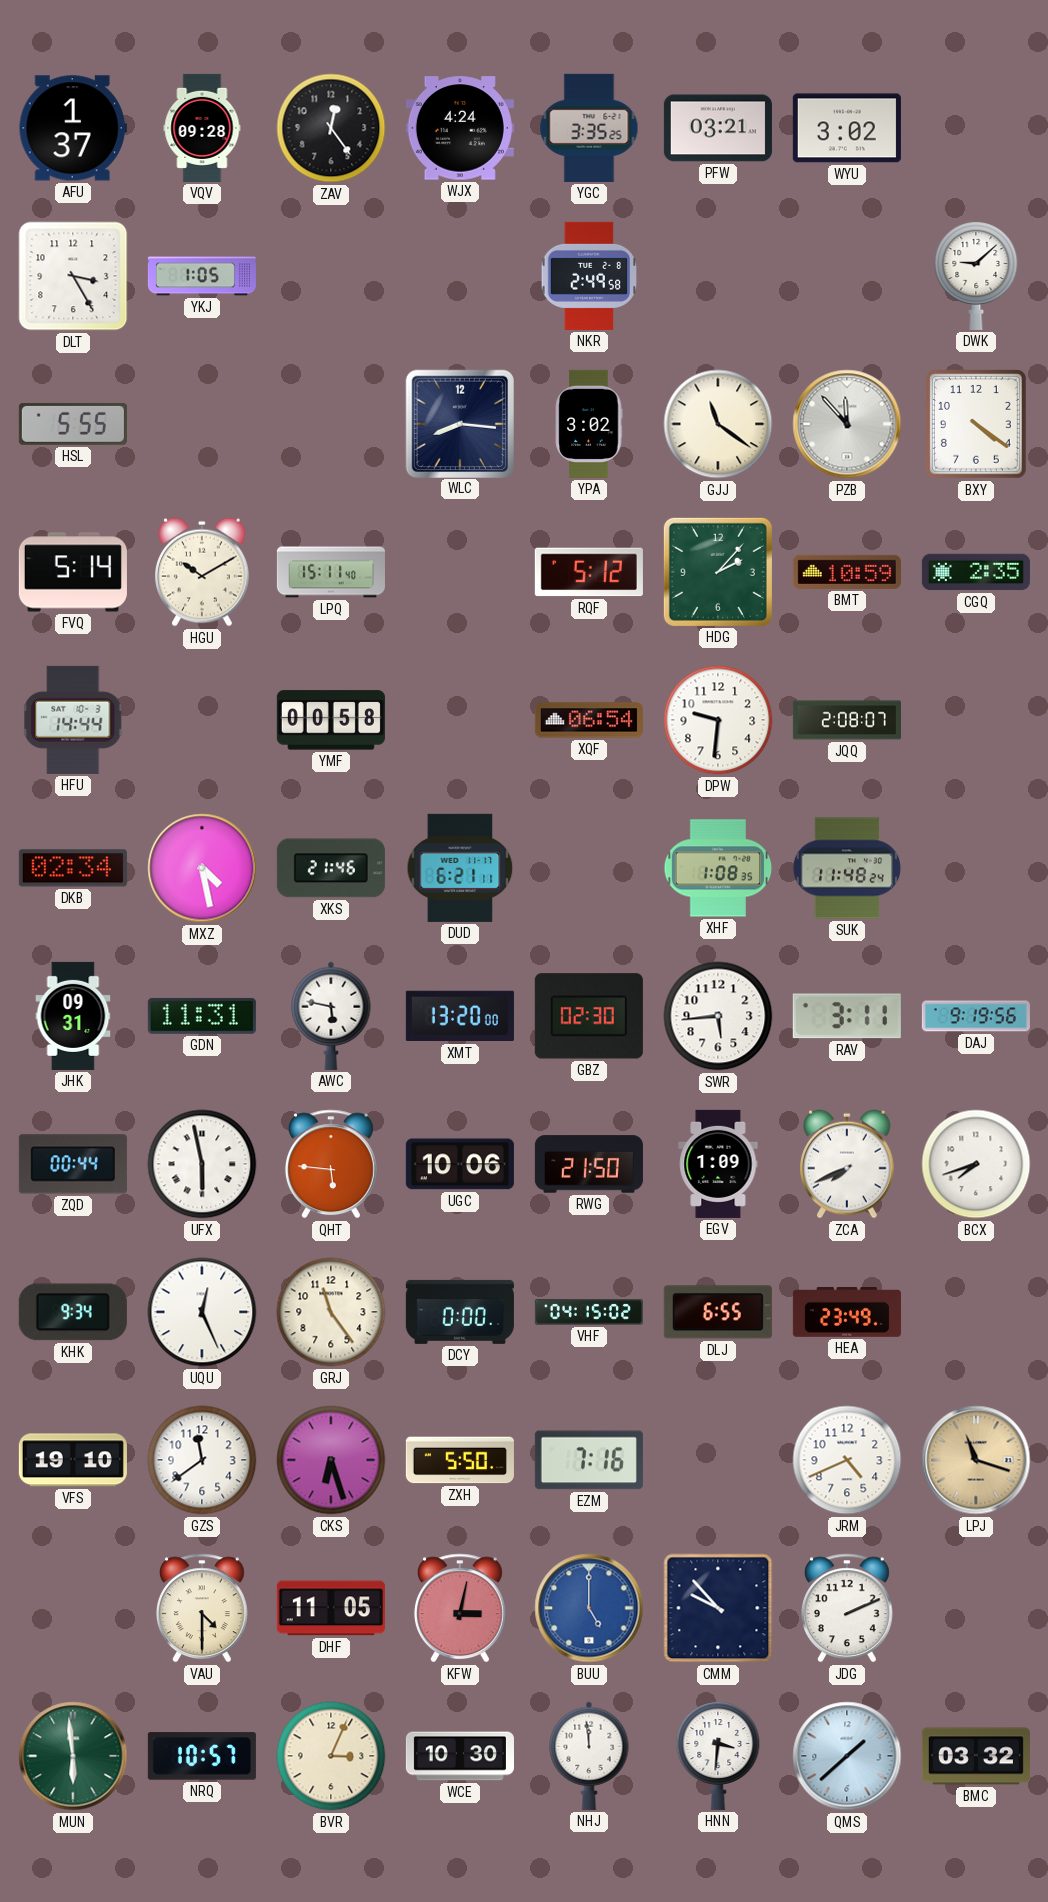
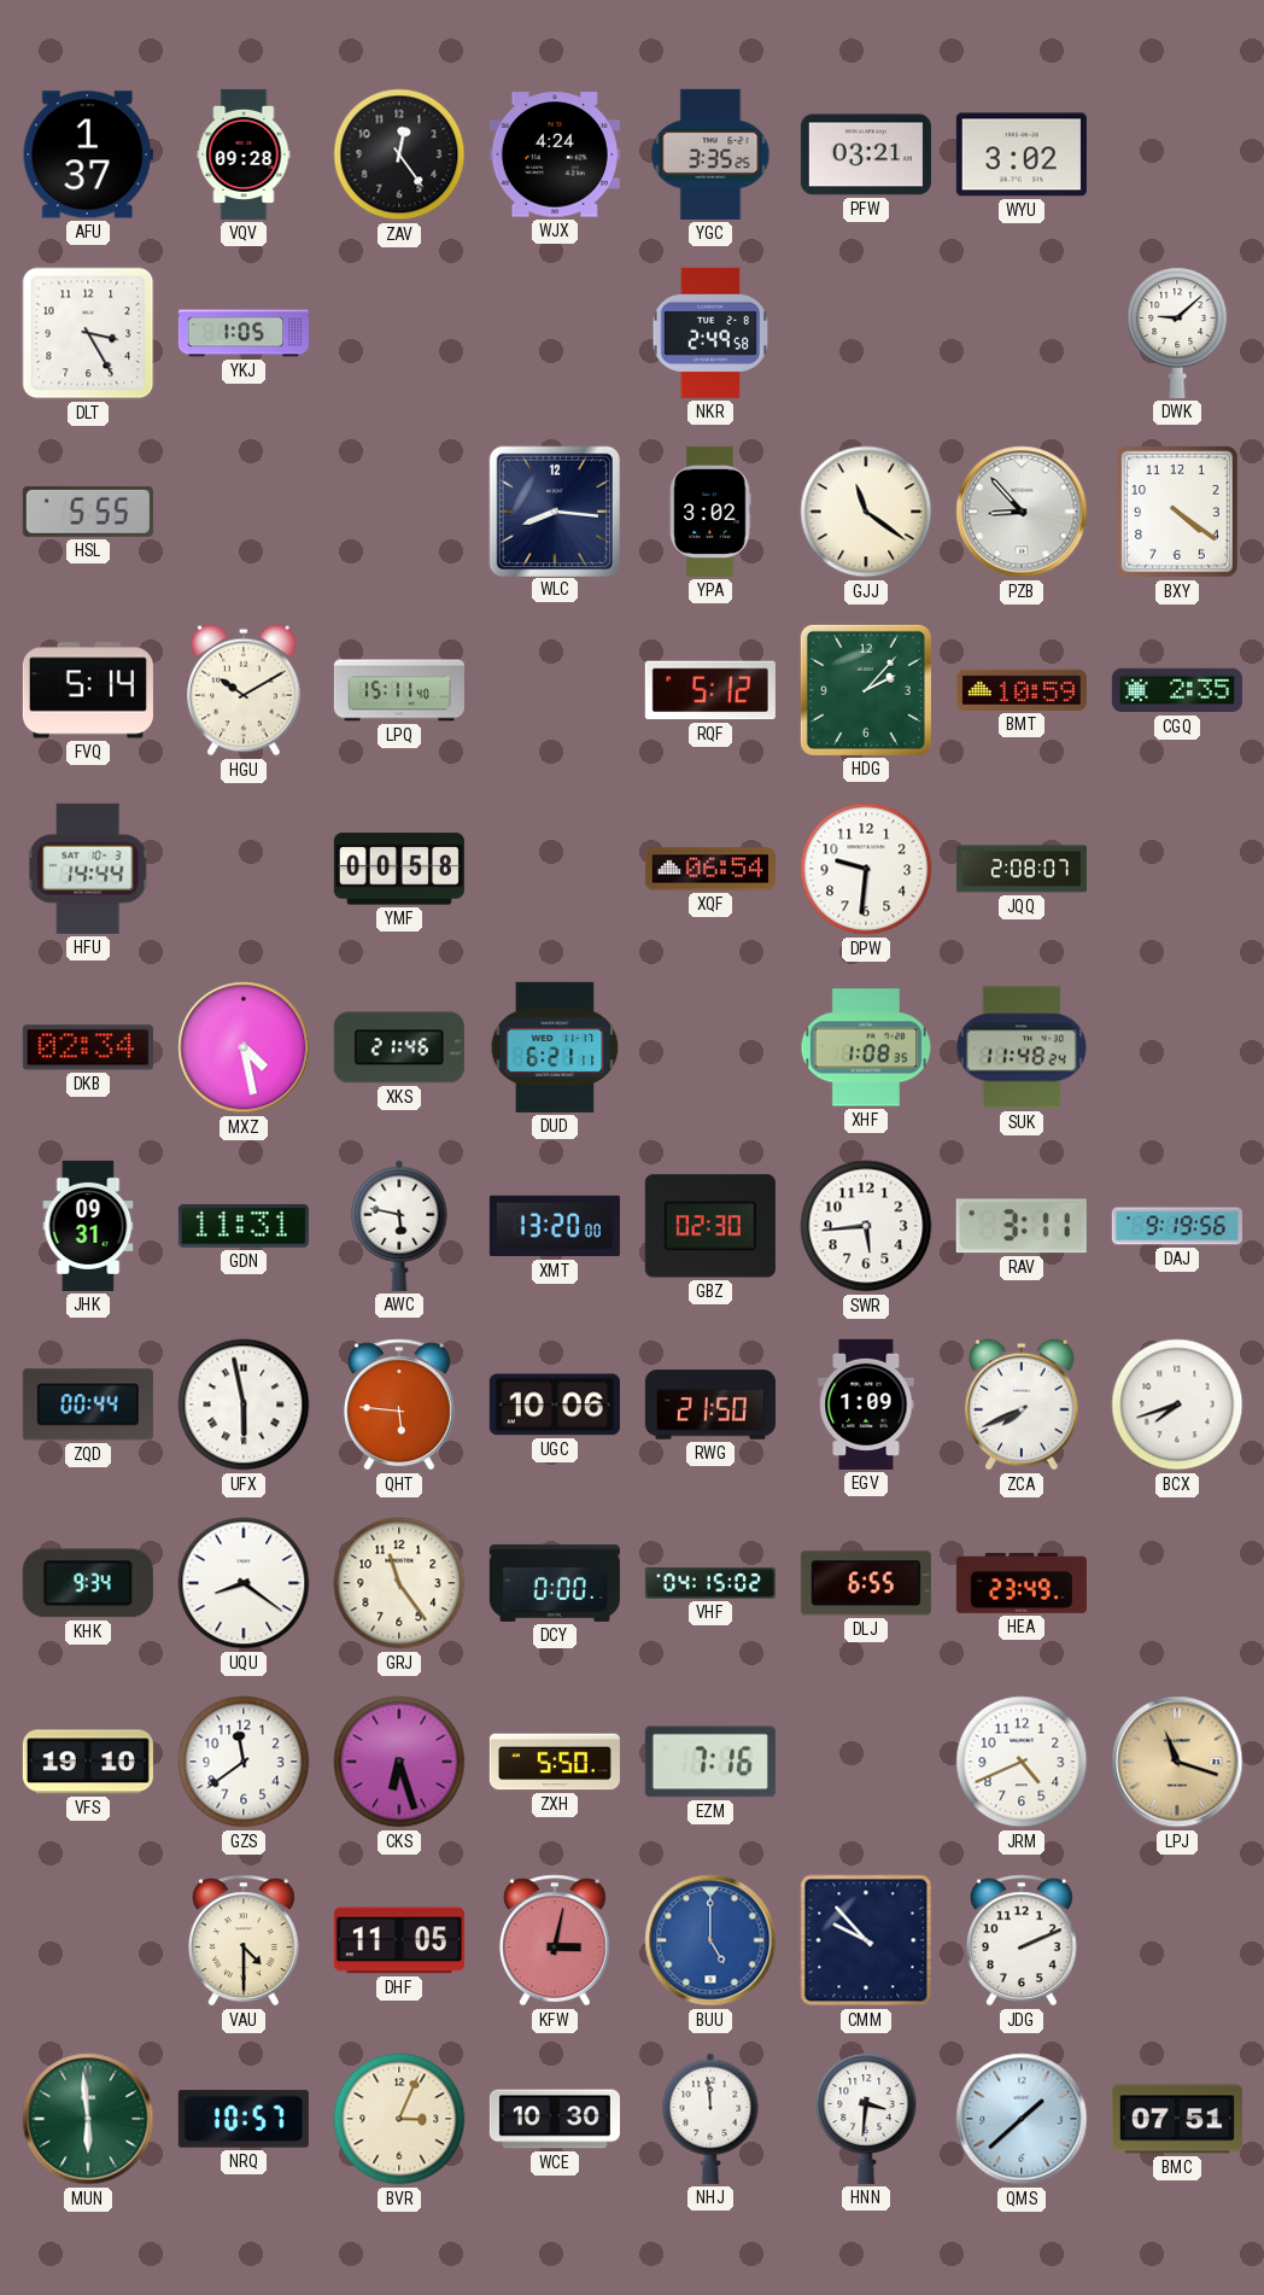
PZB: 11:53 -> 8:53 (1022, 512)
UQU: 12:26 -> 8:21 (244, 1583)
BMC: 03:32 -> 07:51 (1177, 2119)
